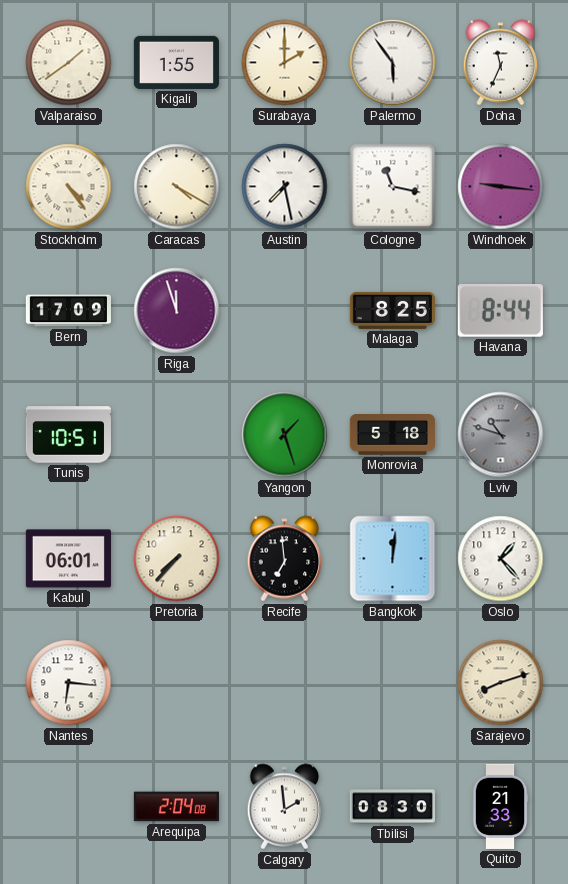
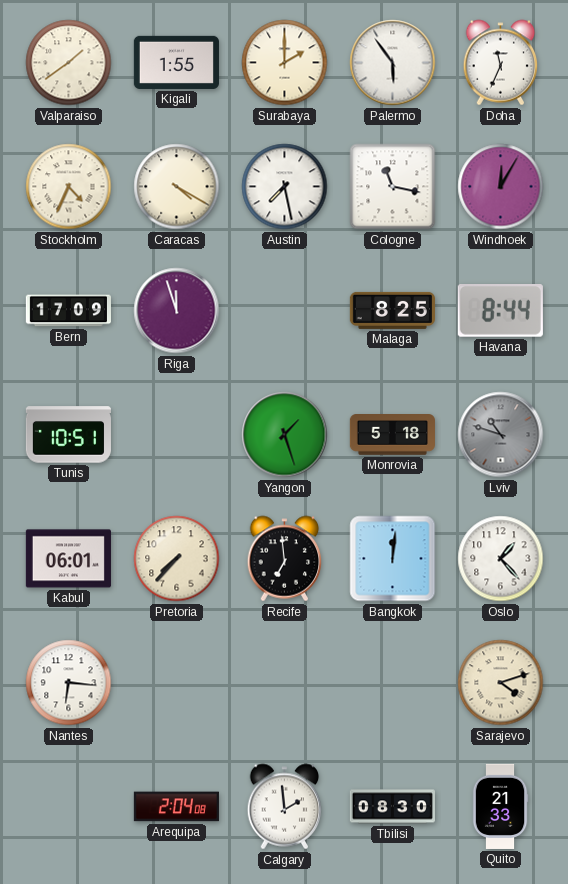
Stockholm: 4:24 -> 4:34 (69, 187)
Windhoek: 9:16 -> 12:05 (501, 187)
Sarajevo: 8:12 -> 4:12 (501, 683)
